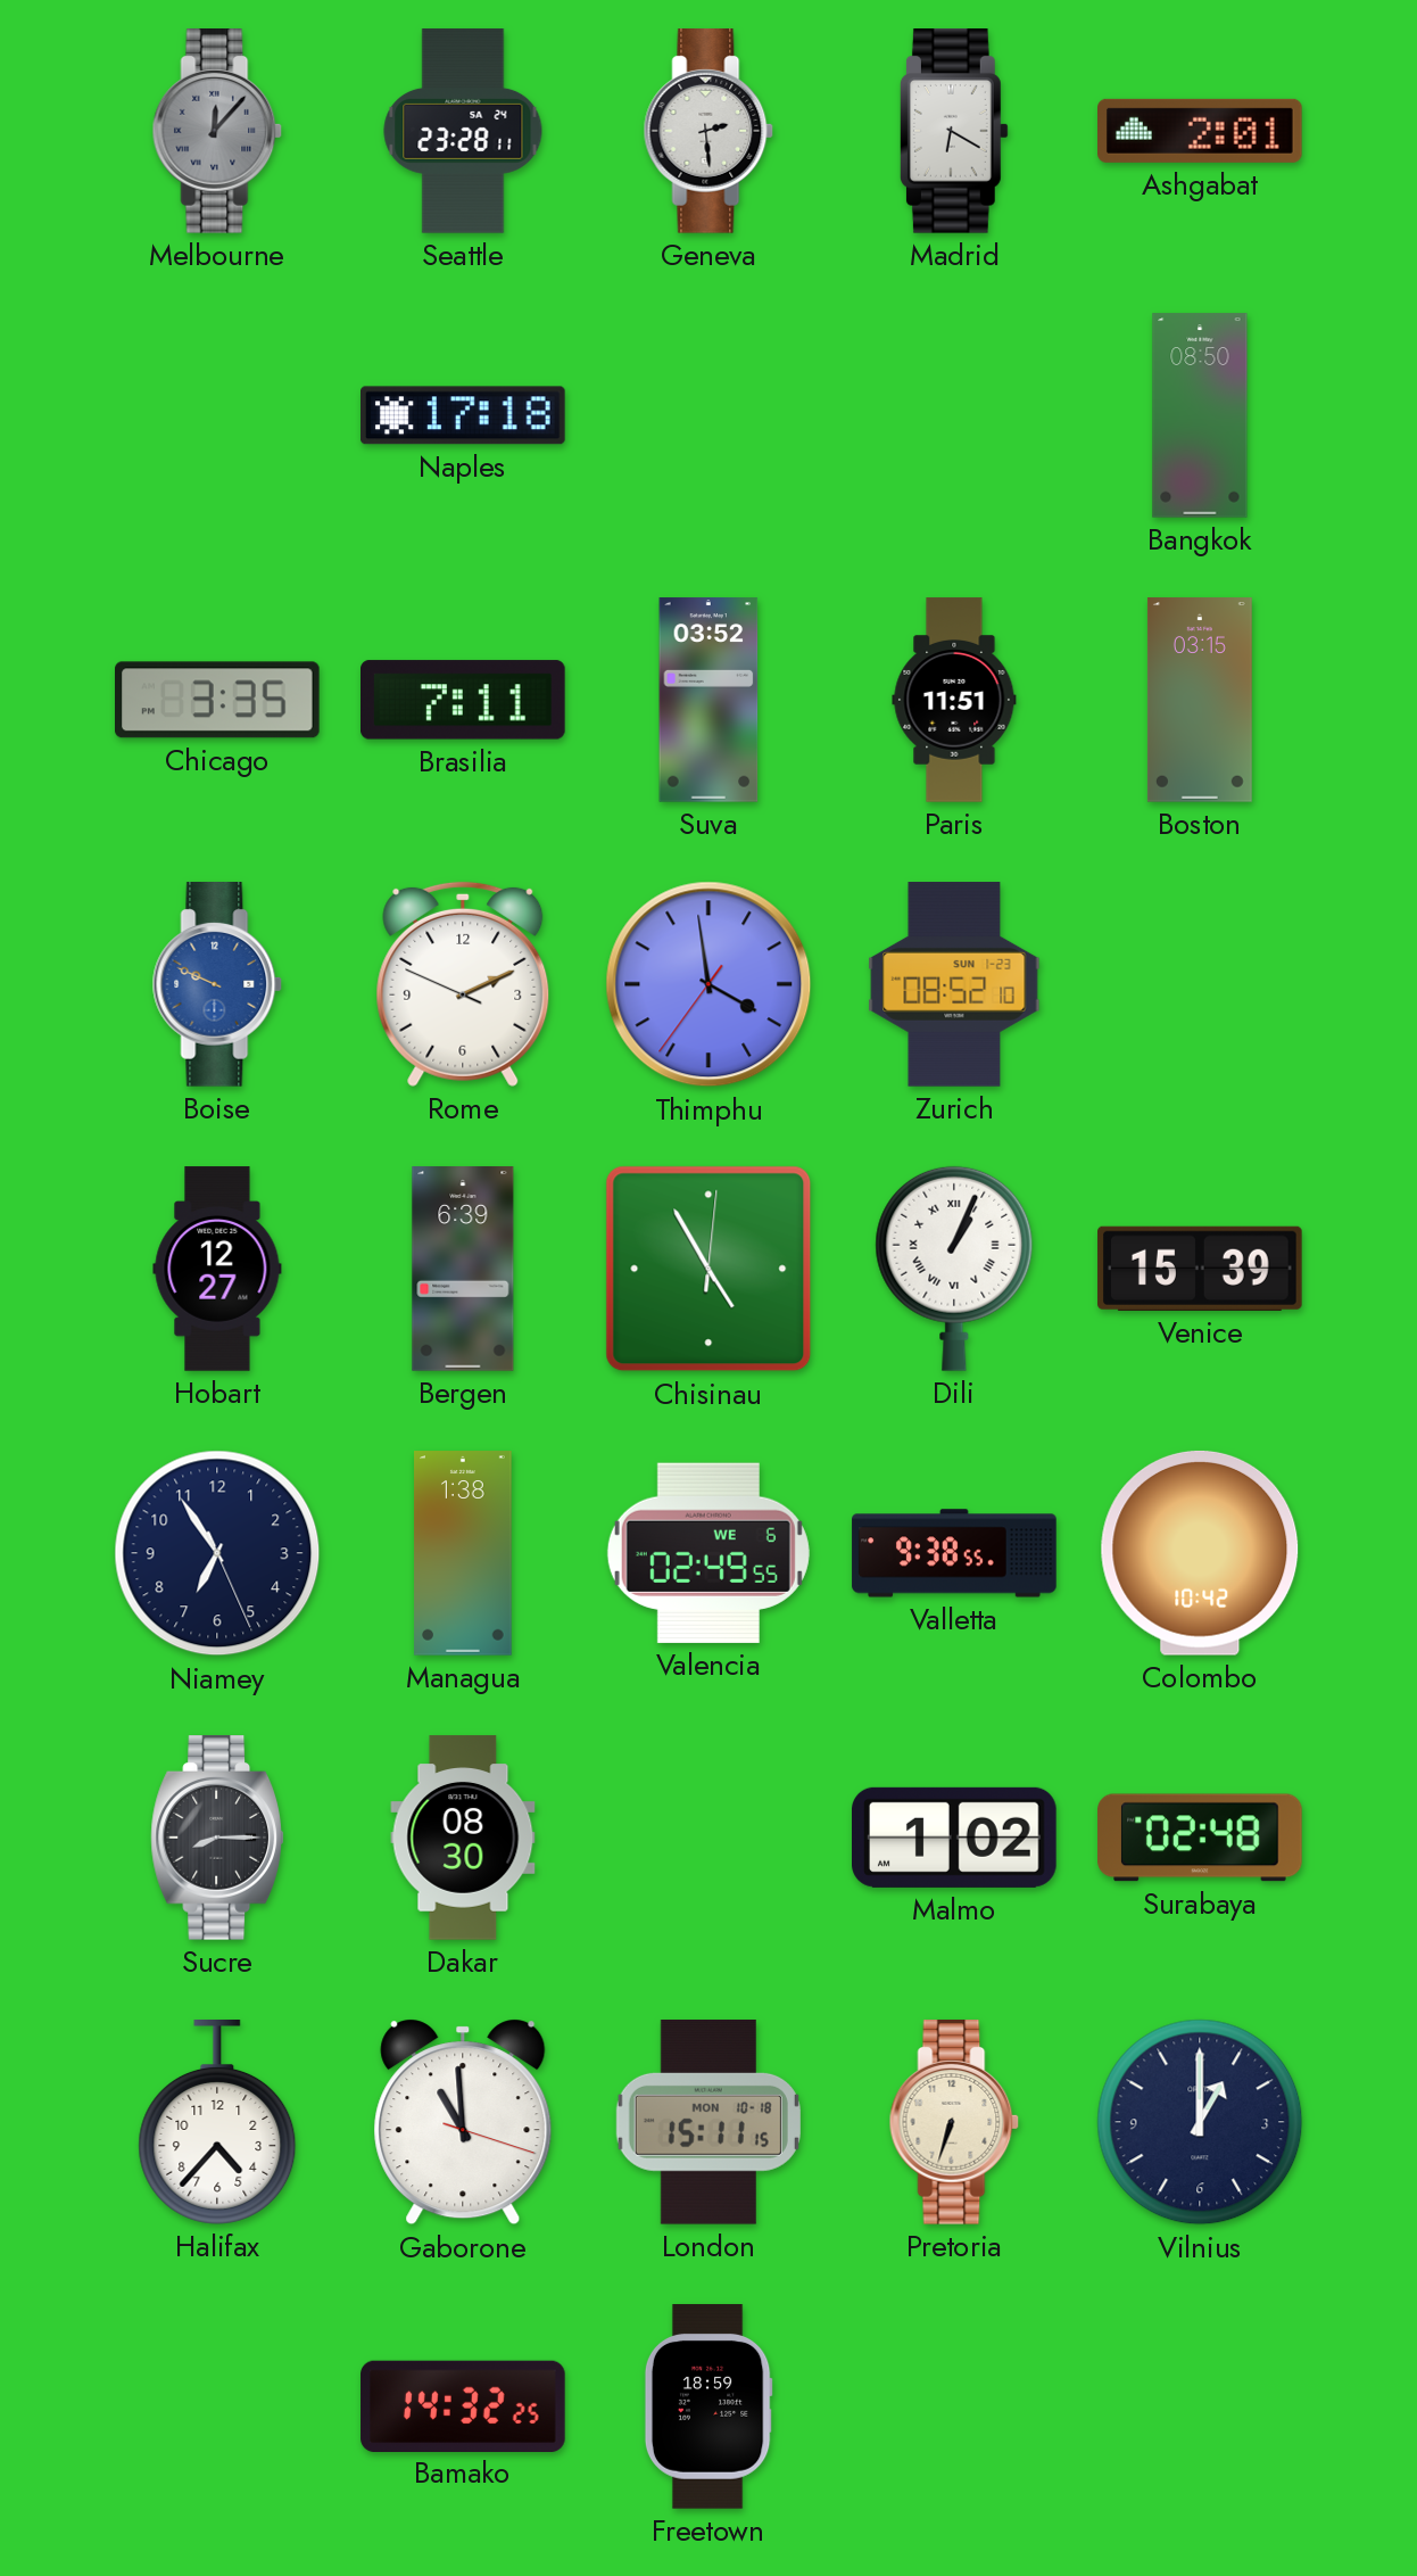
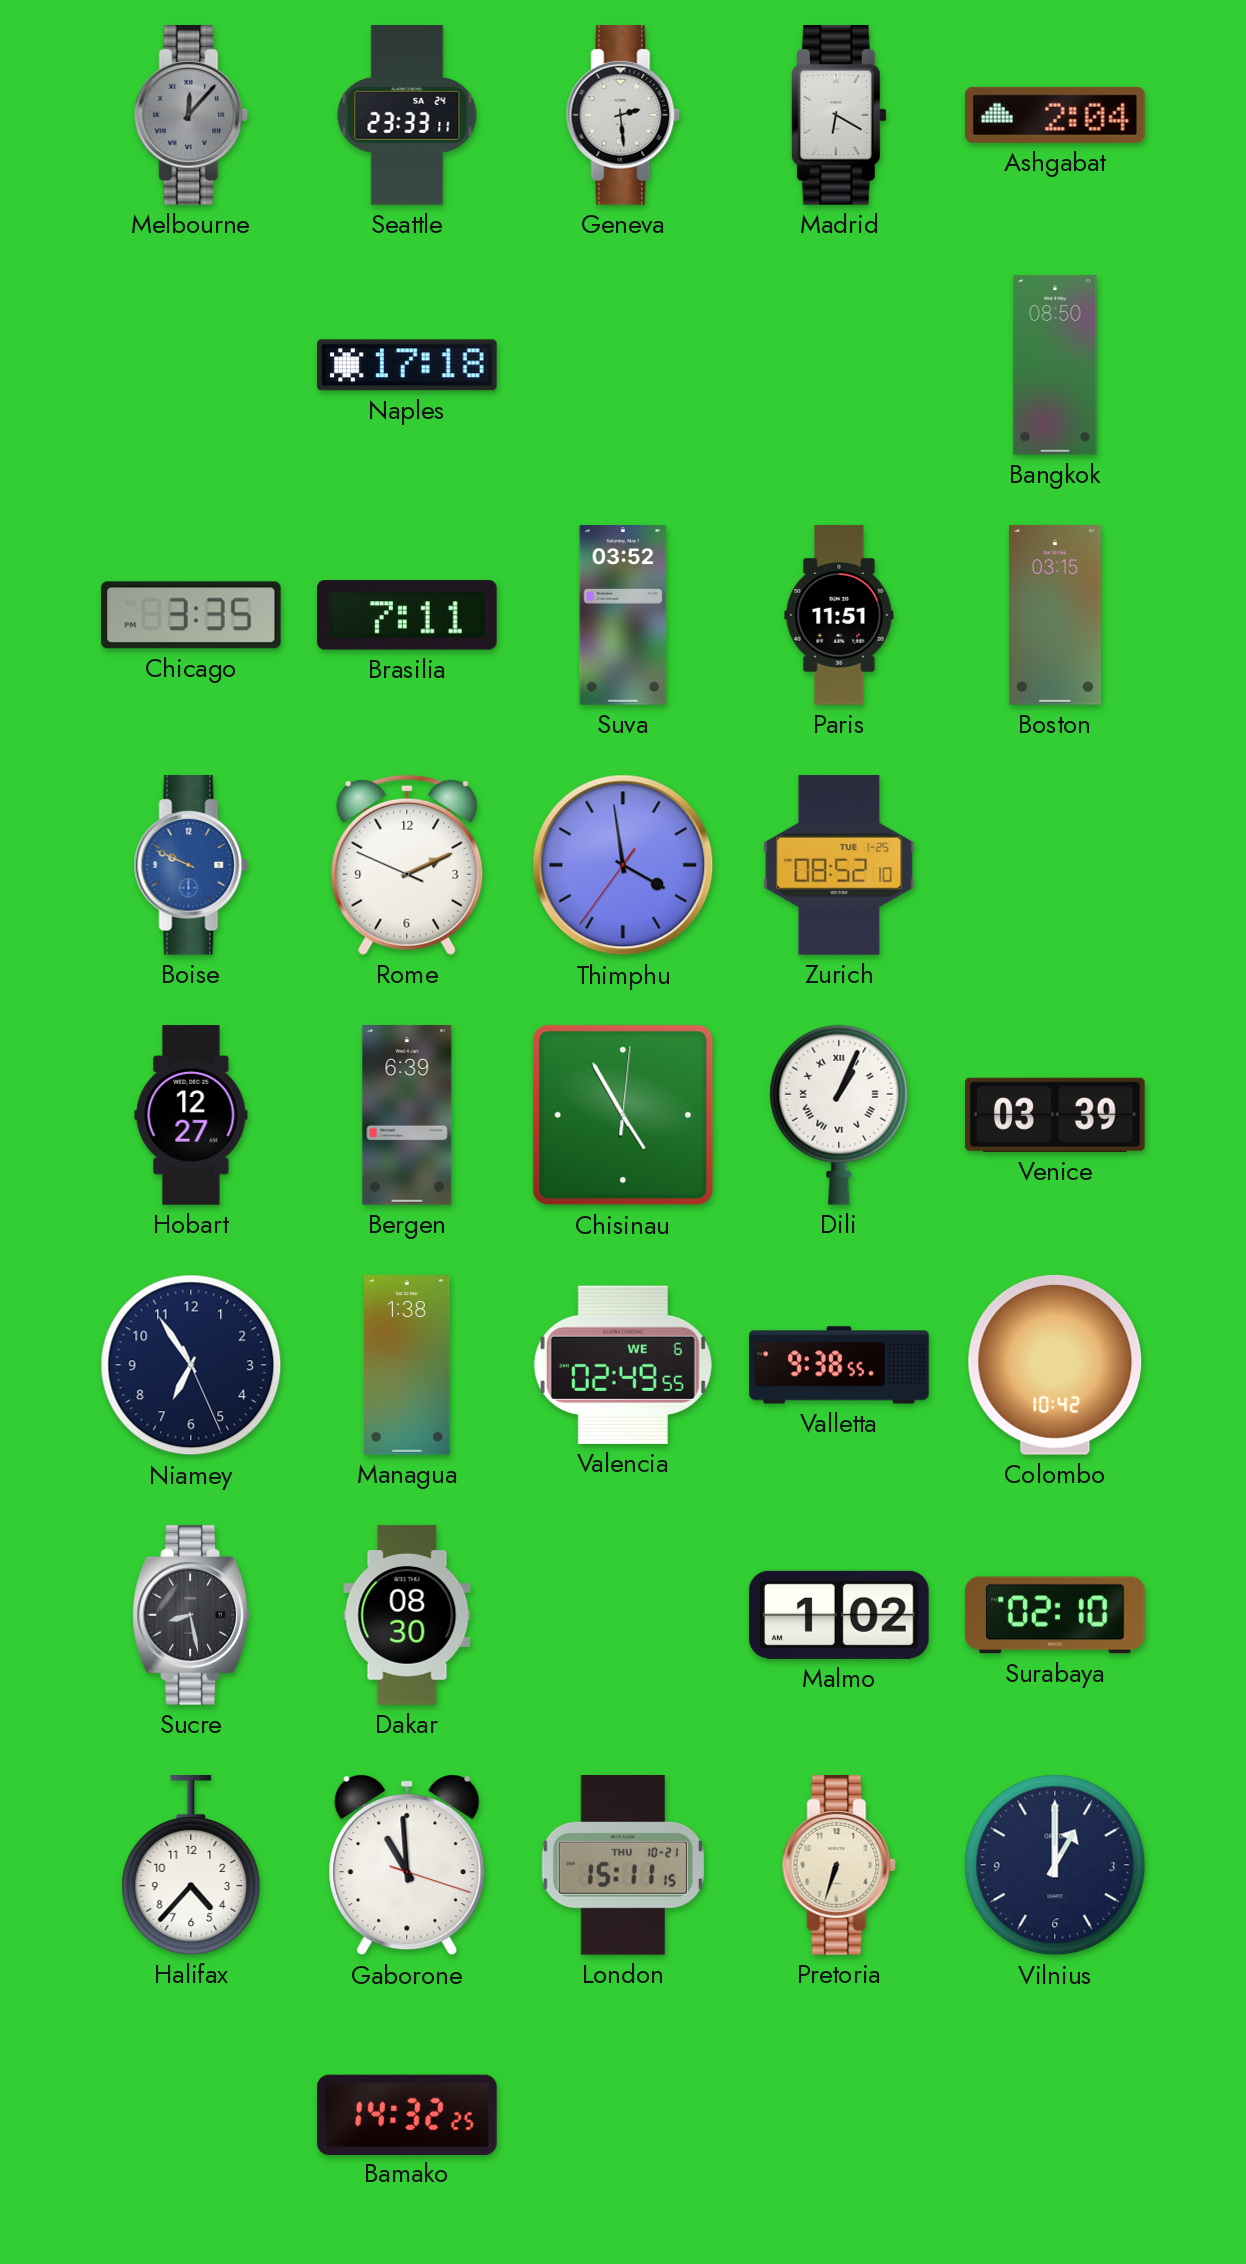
Seattle: 23:28 -> 23:33 (407, 115)
Ashgabat: 2:01 -> 2:04 (1056, 115)
Zurich date: SUN 1-23 -> TUE 1-25 (839, 865)
Venice: 15:39 -> 03:39 (1055, 1115)
Sucre: 8:15 -> 8:28 (191, 1616)
Surabaya: 02:48 -> 02:10 (1055, 1615)
London date: MON 10-18 -> THU 10-21 (623, 1866)
Freetown: 18:59 -> none (708, 2406)
